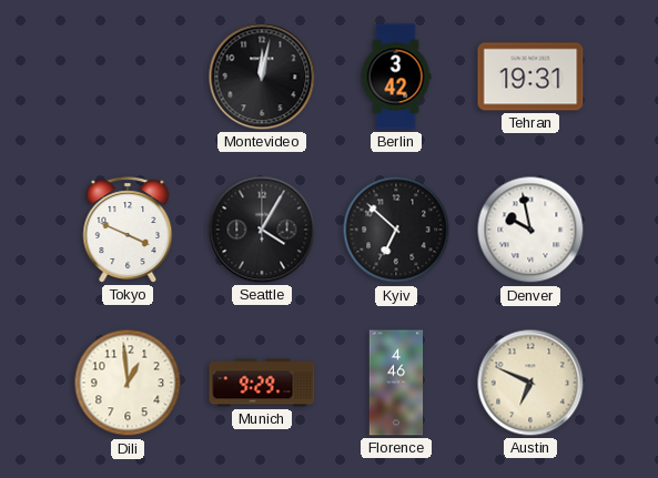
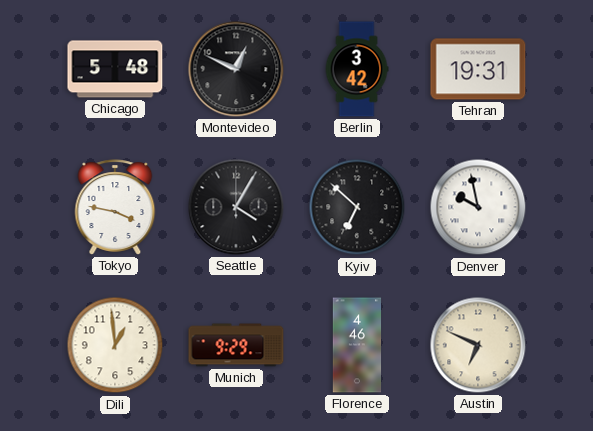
Chicago: none -> 5:48 (115, 69)
Montevideo: 12:02 -> 12:49 (236, 69)
Tokyo: 3:49 -> 3:47 (115, 207)
